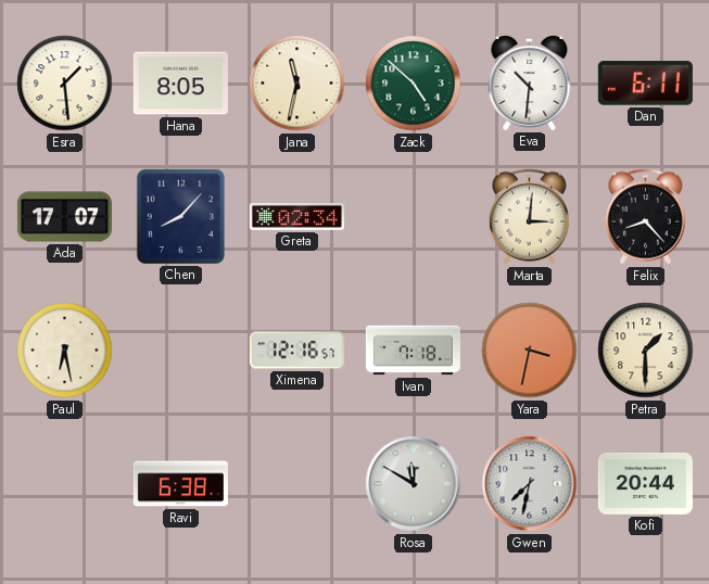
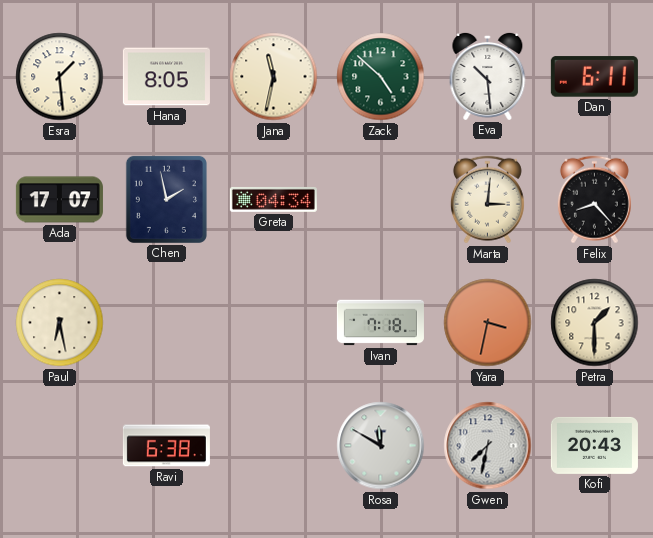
Eva: 10:31 -> 10:29 (488, 76)
Chen: 8:07 -> 1:58 (166, 199)
Greta: 02:34 -> 04:34 (273, 199)
Ximena: 12:16 -> none (296, 351)
Kofi: 20:44 -> 20:43 (594, 445)
